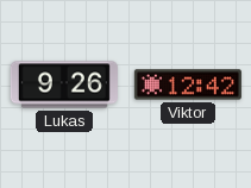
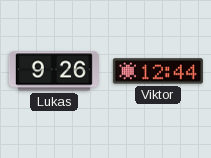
Viktor: 12:42 -> 12:44 (158, 71)
